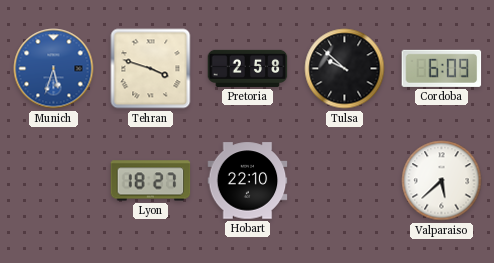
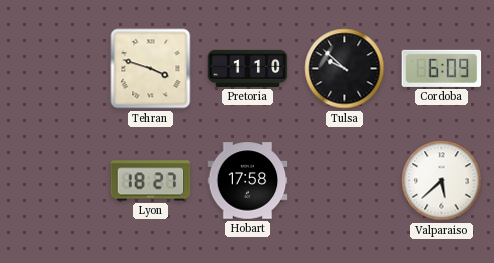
Munich: 5:33 -> none (54, 69)
Pretoria: 2:58 -> 1:10 (248, 68)
Hobart: 22:10 -> 17:58 (248, 181)
